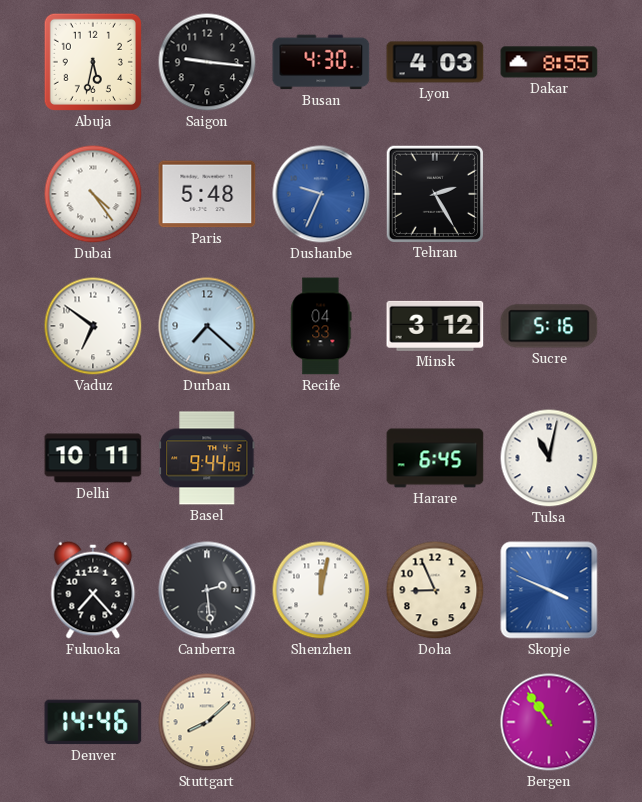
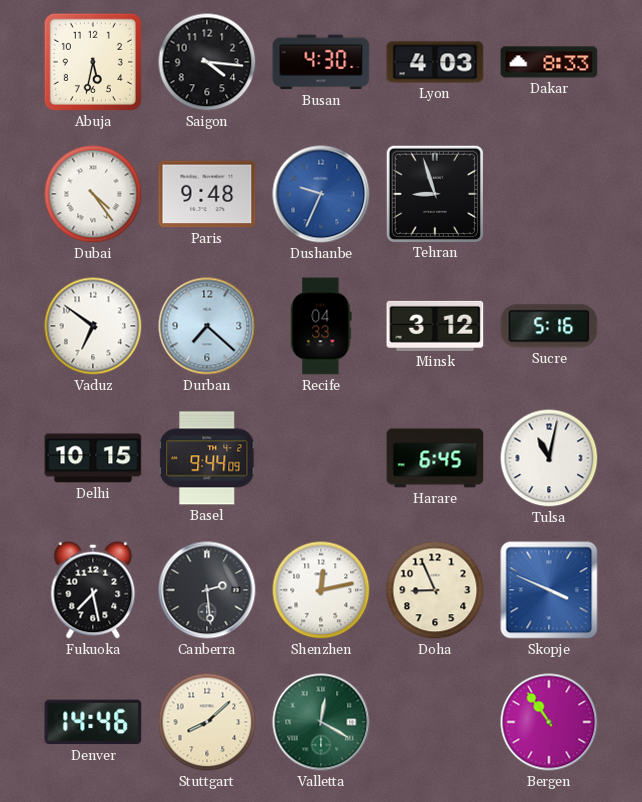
Saigon: 9:16 -> 4:16 (207, 62)
Dakar: 8:55 -> 8:33 (549, 62)
Paris: 5:48 -> 9:48 (207, 194)
Tehran: 2:25 -> 8:57 (434, 193)
Delhi: 10:11 -> 10:15 (93, 458)
Fukuoka: 7:23 -> 7:28 (93, 590)
Shenzhen: 12:02 -> 12:13 (321, 590)
Valletta: none -> 12:20 (321, 722)
